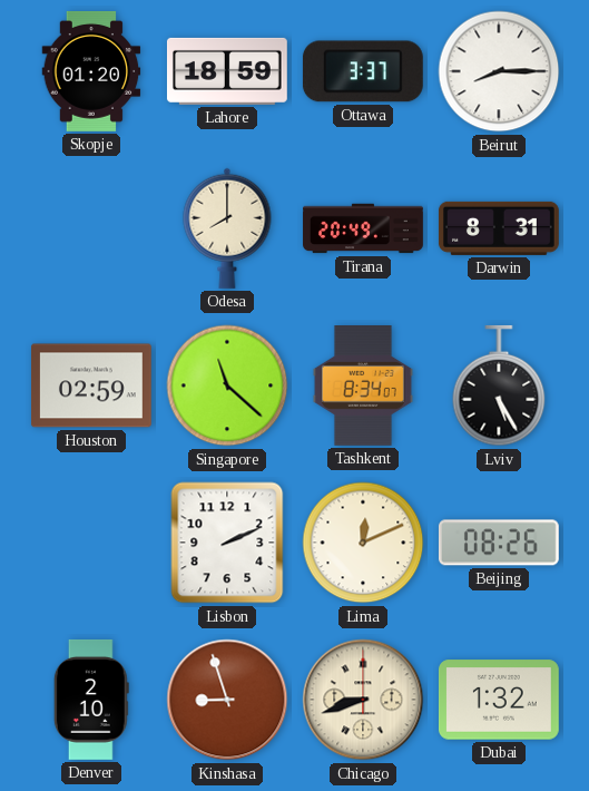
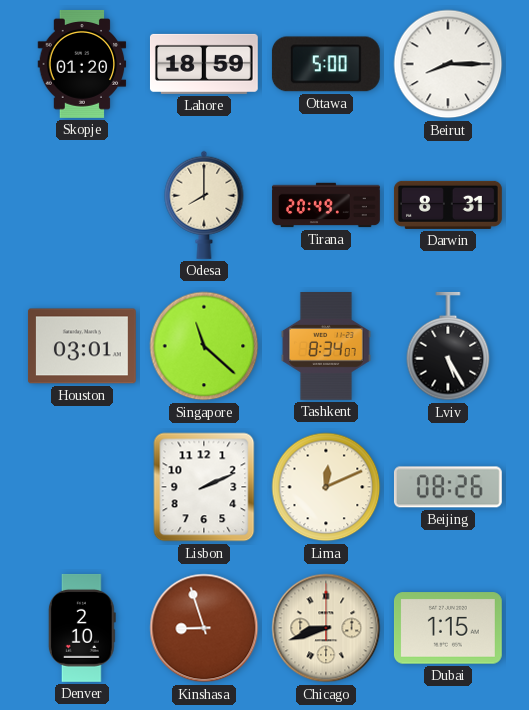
Ottawa: 3:37 -> 5:00 (326, 64)
Houston: 02:59 -> 03:01 (82, 346)
Dubai: 1:32 -> 1:15 (448, 628)
